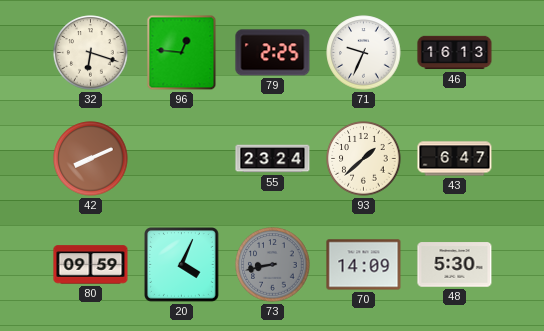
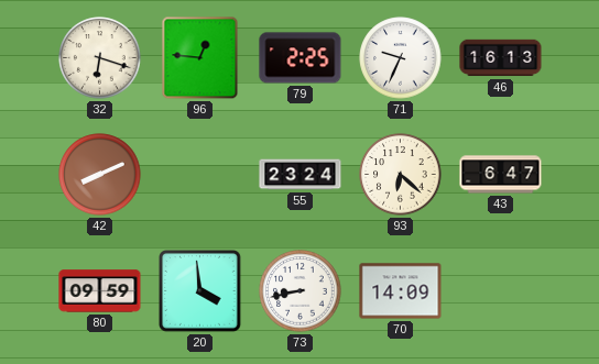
93: 1:38 -> 6:22 (401, 175)
20: 4:04 -> 3:59 (200, 291)
73 dial: grey -> white (301, 291)
48: 5:30 -> none (455, 265)
